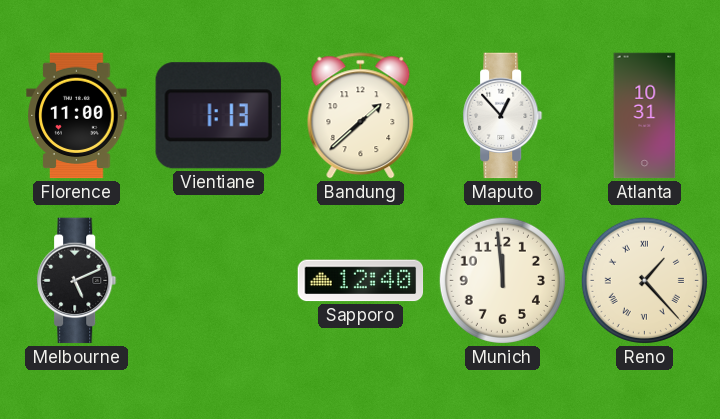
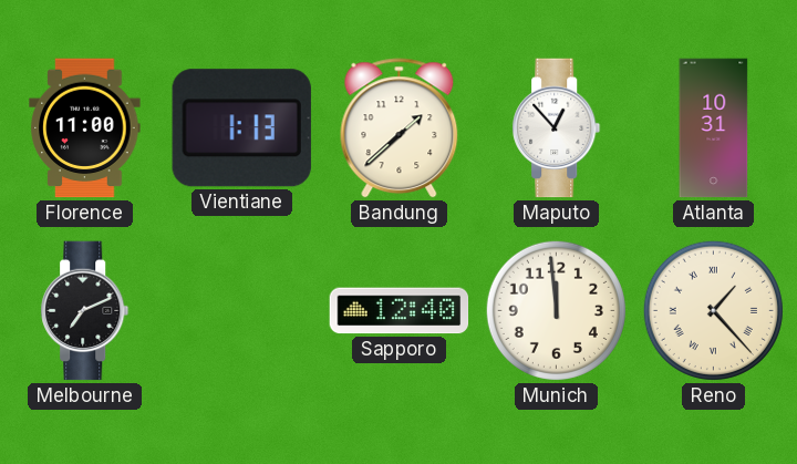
Melbourne: 5:11 -> 7:11 (85, 311)
